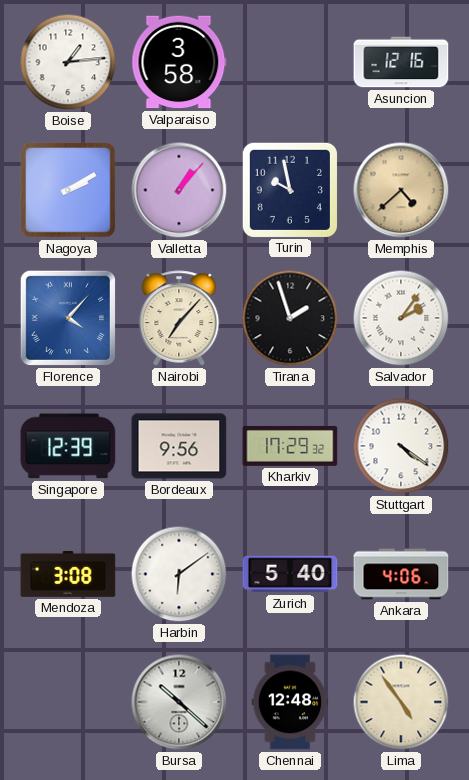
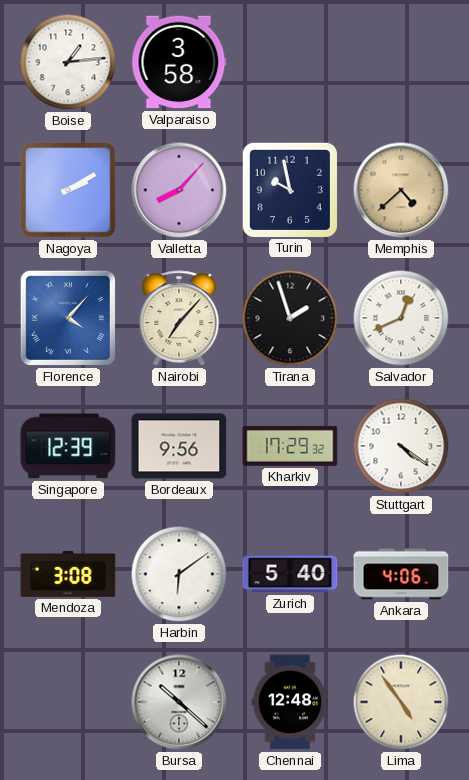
Asuncion: 12:16 -> none (401, 62)
Valletta: 1:07 -> 8:07 (179, 190)
Salvador: 2:06 -> 12:41 (401, 318)
